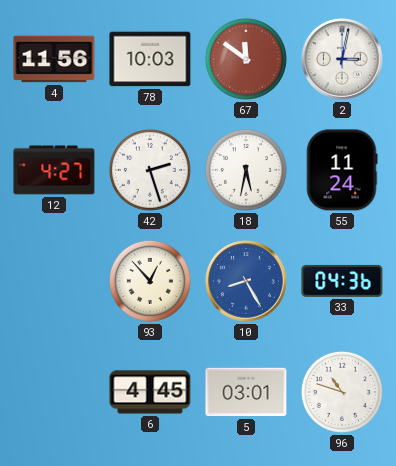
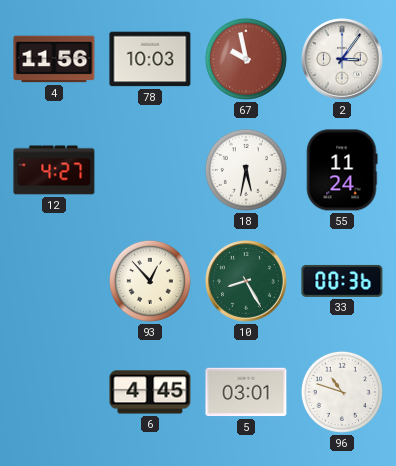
67: 11:51 -> 9:58 (246, 59)
2: 3:02 -> 3:06 (343, 60)
42: 2:27 -> none (150, 170)
10 dial: blue -> green (247, 282)
33: 04:36 -> 00:36 (342, 281)
